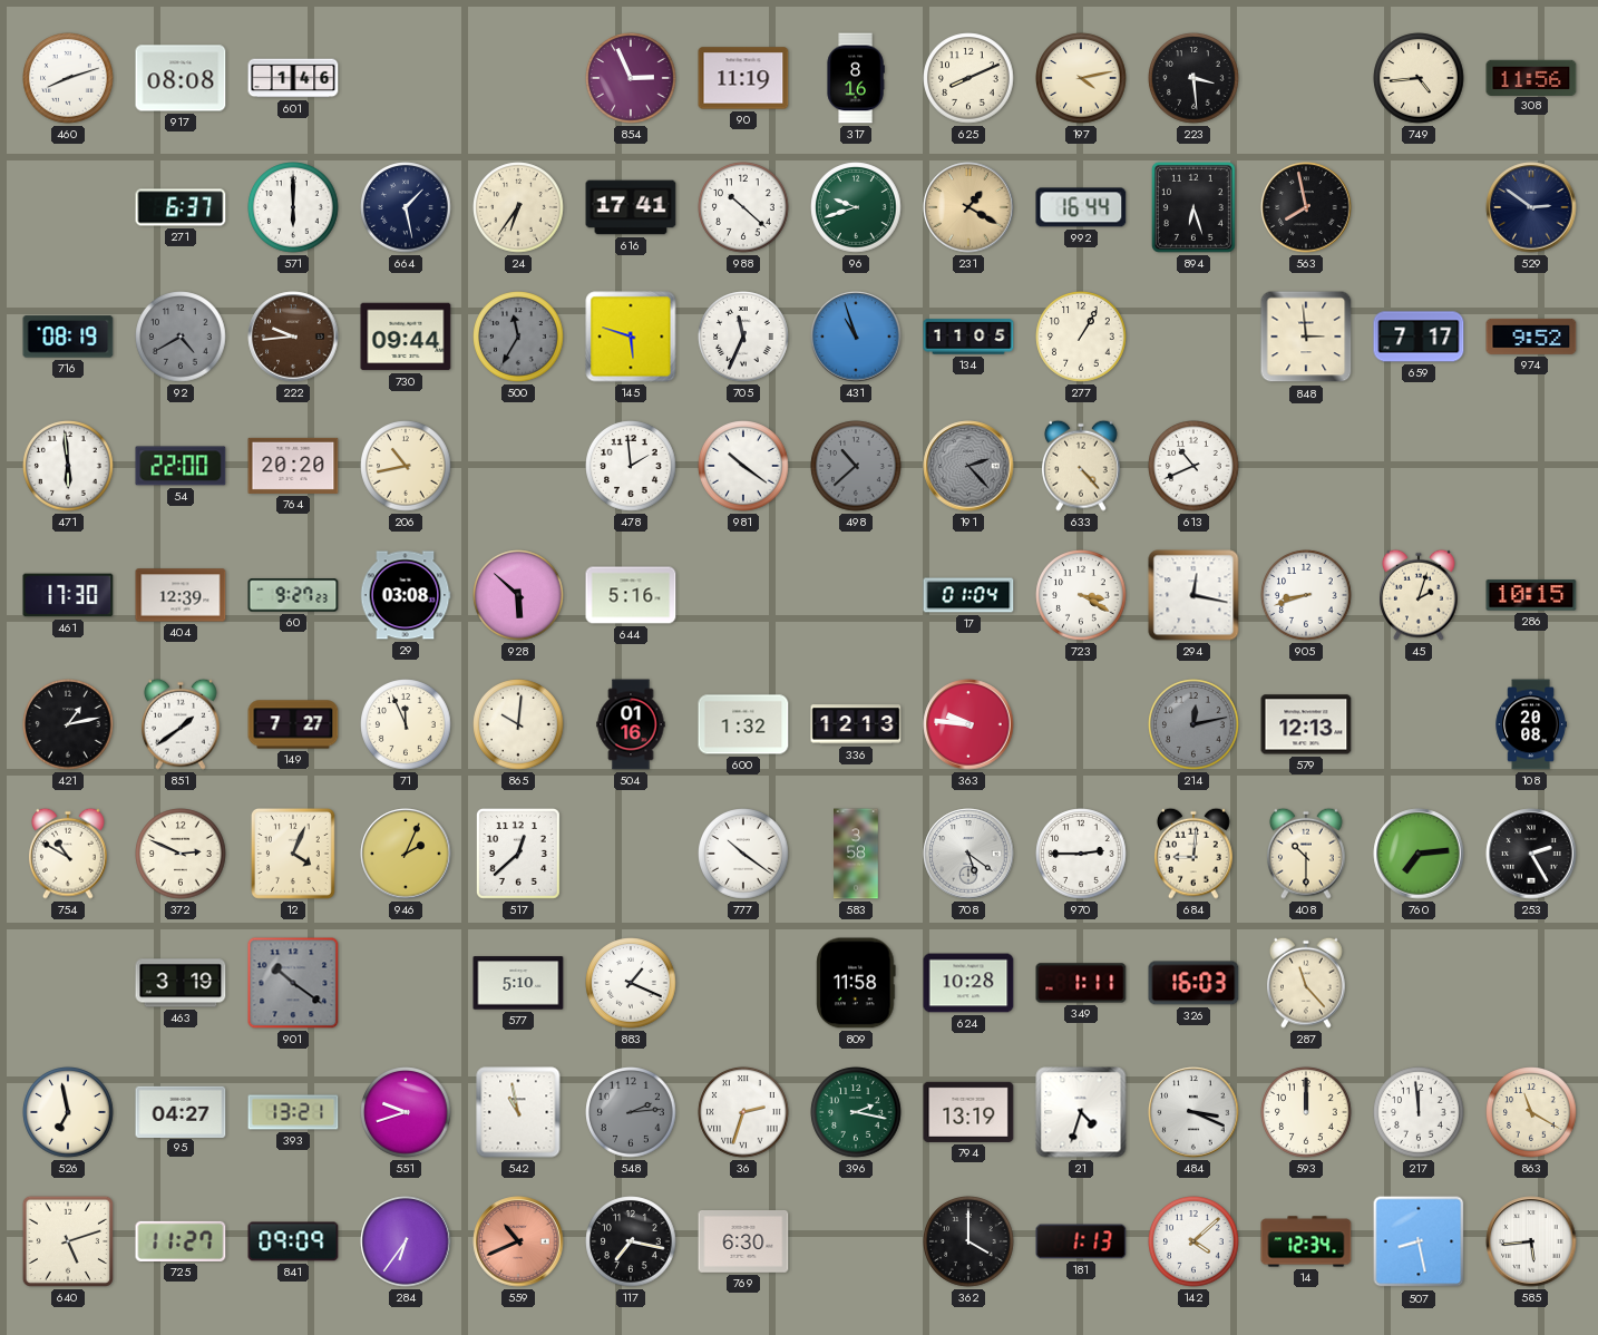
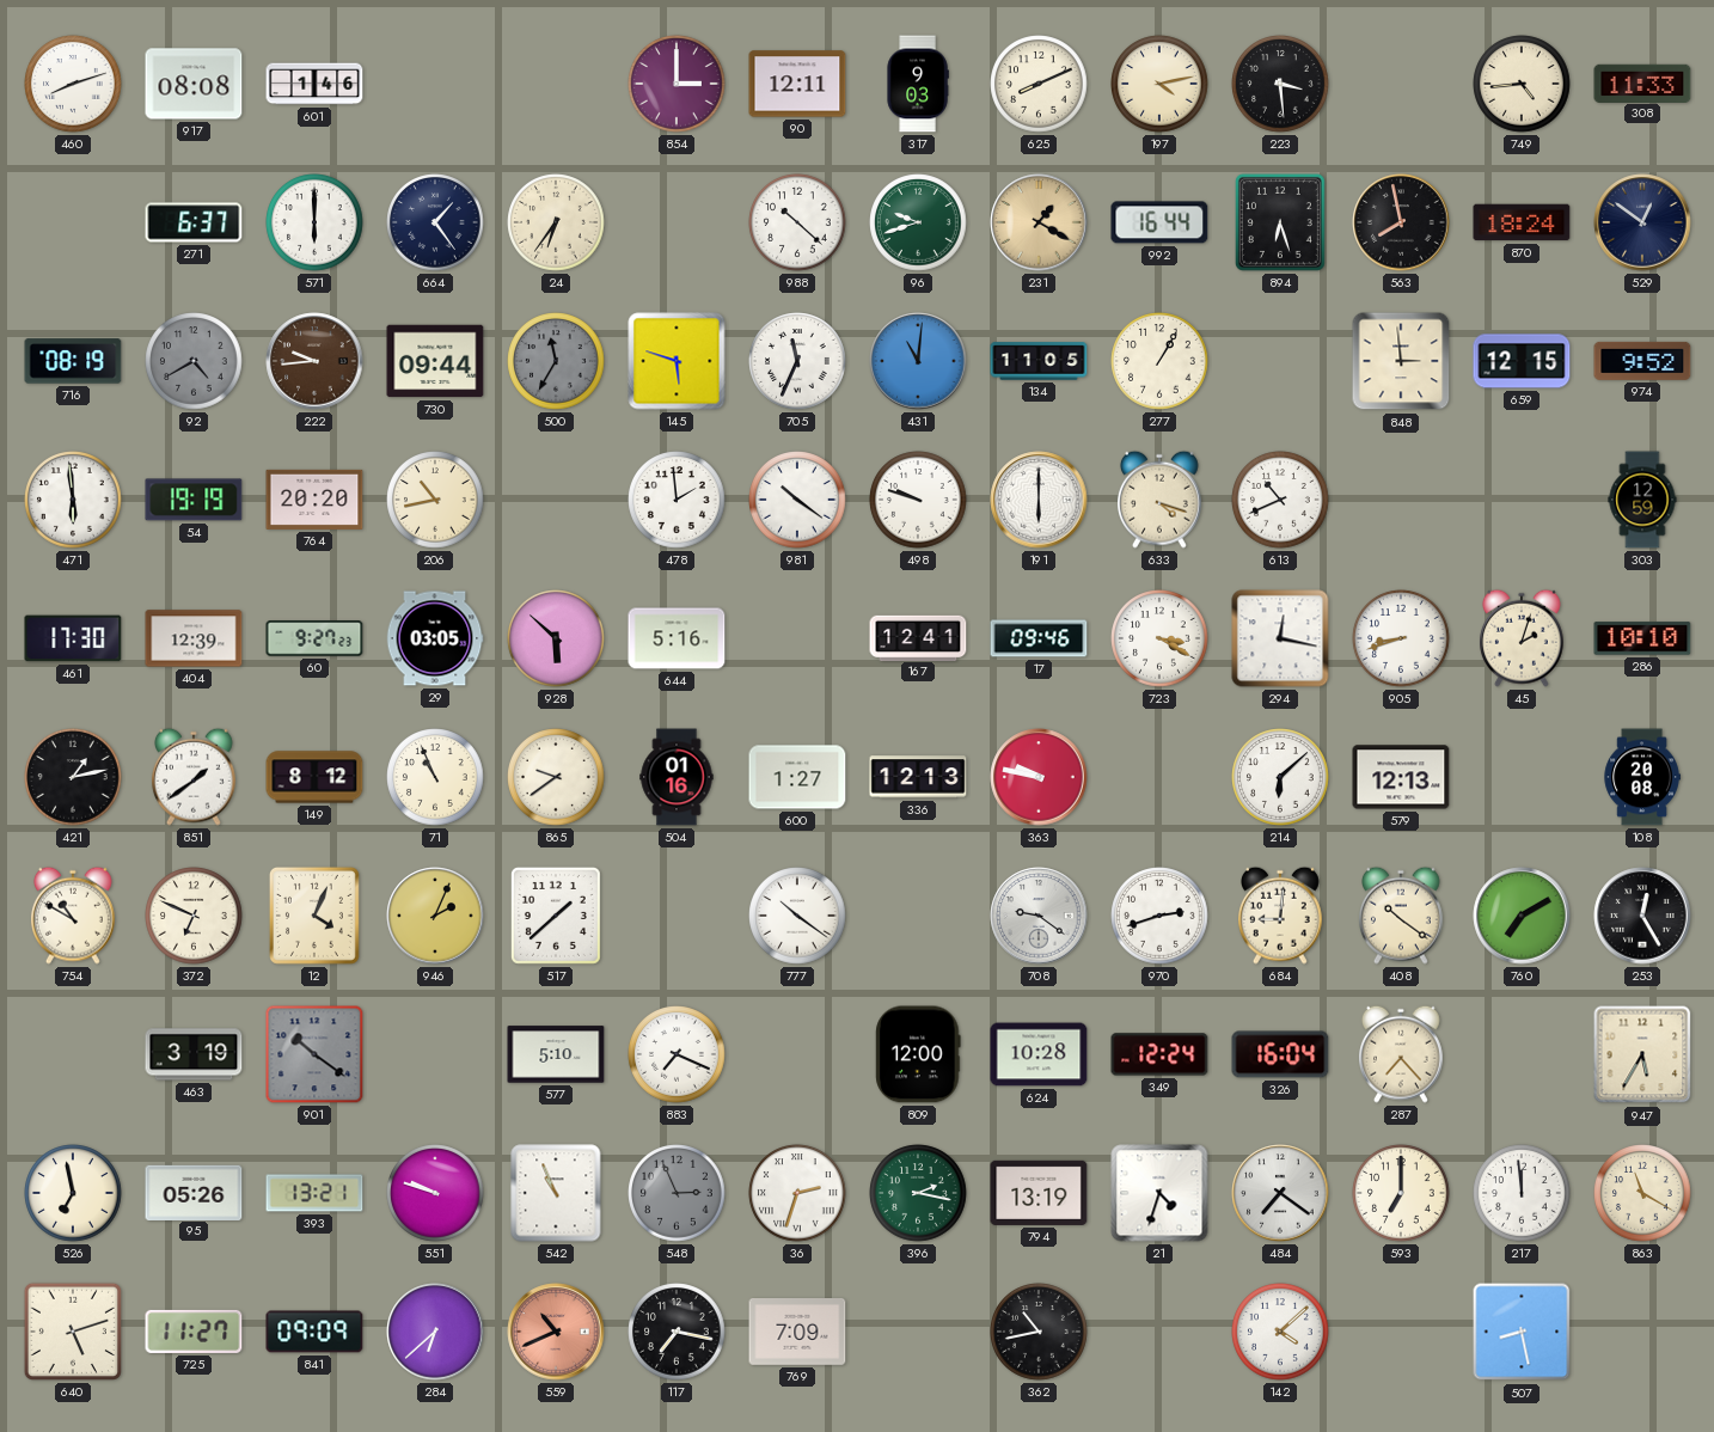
854: 2:56 -> 3:00 (677, 84)
90: 11:19 -> 12:11 (797, 84)
317: 8:16 -> 9:03 (918, 84)
308: 11:56 -> 11:33 (1642, 82)
664: 1:28 -> 1:24 (435, 222)
616: 17:41 -> none (631, 207)
870: none -> 18:24 (1522, 222)
529: 2:51 -> 12:51 (1642, 222)
431: 10:57 -> 11:01 (918, 361)
659: 7:17 -> 12:15 (1522, 361)
54: 22:00 -> 19:19 (194, 500)
498: 10:38 -> 9:48 (918, 500)
498 dial: grey -> white (918, 500)
191: 2:23 -> 6:00 (1039, 500)
191 dial: grey -> white (1039, 500)
633: 4:23 -> 4:18 (1161, 500)
303: none -> 12:59 (1642, 500)
29: 03:08 -> 03:05 (435, 638)
167: none -> 12:41 (918, 637)
17: 01:04 -> 09:46 (1039, 638)
286: 10:15 -> 10:10 (1642, 638)
149: 7:27 -> 8:12 (314, 777)
71: 11:56 -> 10:56 (435, 777)
865: 10:01 -> 9:39 (556, 777)
600: 1:32 -> 1:27 (797, 777)
363: 9:46 -> 9:47 (1039, 777)
214: 12:13 -> 6:08 (1280, 777)
214 dial: grey -> white (1280, 777)
372: 2:49 -> 6:49 (194, 916)
517: 12:38 -> 1:38 (556, 916)
583: 3:58 -> none (856, 854)
708: 5:21 -> 9:21 (1039, 916)
970: 2:45 -> 2:42 (1159, 916)
408: 10:30 -> 10:21 (1402, 916)
760: 7:14 -> 7:10 (1522, 916)
253: 2:25 -> 12:25 (1642, 916)
883: 1:19 -> 7:19 (677, 1054)
809: 11:58 -> 12:00 (918, 1054)
349: 1:11 -> 12:24 (1159, 1054)
326: 16:03 -> 16:04 (1280, 1054)
287: 11:23 -> 7:23 (1402, 1054)
947: none -> 5:35 (1642, 1054)
95: 04:27 -> 05:26 (194, 1192)
551: 9:42 -> 9:48 (435, 1193)
542: 10:58 -> 10:56 (556, 1193)
548: 2:14 -> 2:56 (677, 1193)
484: 3:19 -> 7:21 (1280, 1193)
593: 12:00 -> 7:00 (1401, 1193)
284: 6:36 -> 6:38 (435, 1332)
769: 6:30 -> 7:09 (797, 1333)
362: 4:00 -> 10:43 (1039, 1332)
181: 1:13 -> none (1081, 1241)
14: 12:34 -> none (1306, 1241)
585: 5:44 -> none (1531, 1241)
